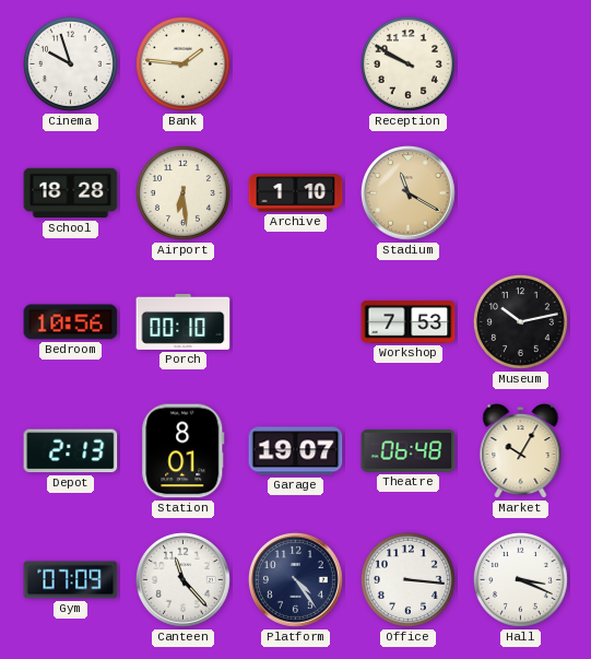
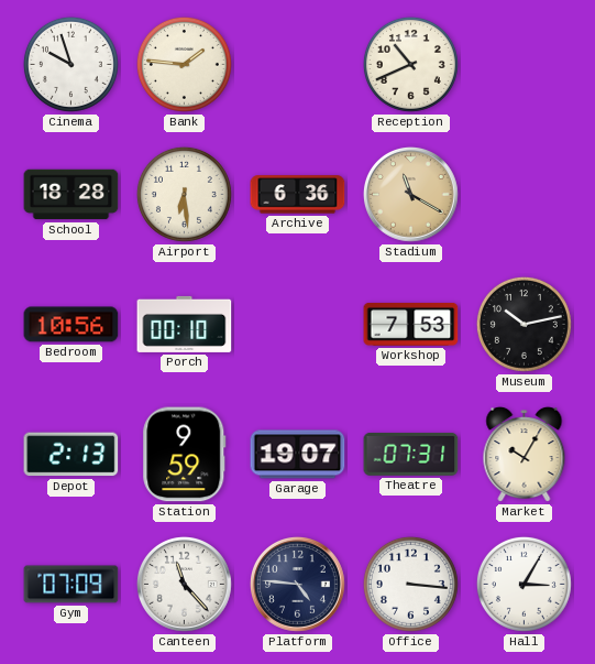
Reception: 9:50 -> 10:41 (410, 64)
Archive: 1:10 -> 6:36 (298, 195)
Station: 8:01 -> 9:59 (185, 455)
Theatre: 06:48 -> 07:31 (411, 454)
Platform: 4:24 -> 4:46 (298, 585)
Hall: 3:19 -> 3:05 (524, 584)
